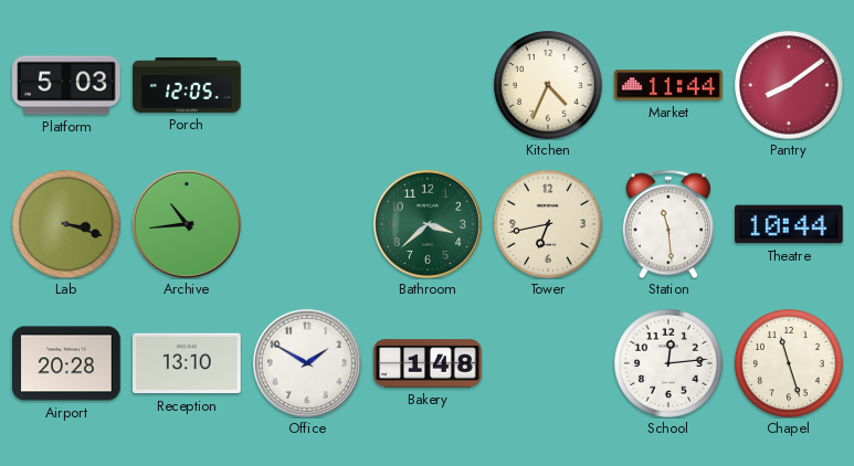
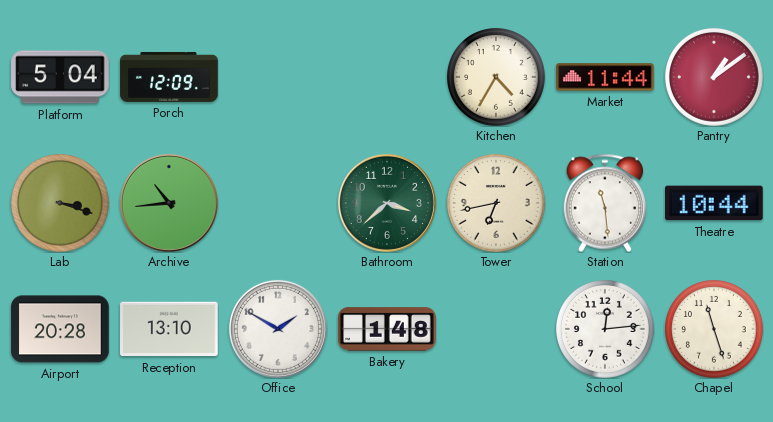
Platform: 5:03 -> 5:04 (60, 77)
Porch: 12:05 -> 12:09 (169, 77)
Kitchen: 4:34 -> 4:35 (497, 78)
Pantry: 8:09 -> 1:09 (715, 78)
